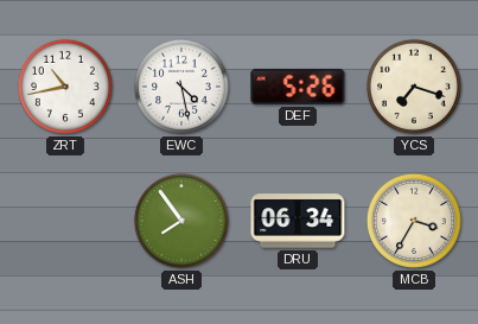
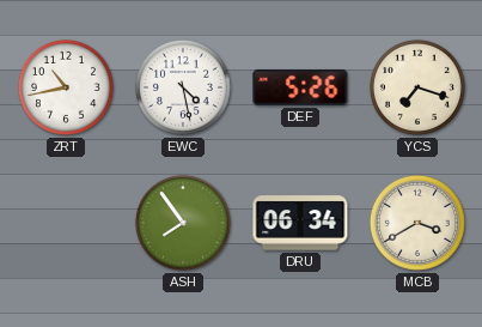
MCB: 3:35 -> 3:40 (417, 223)
